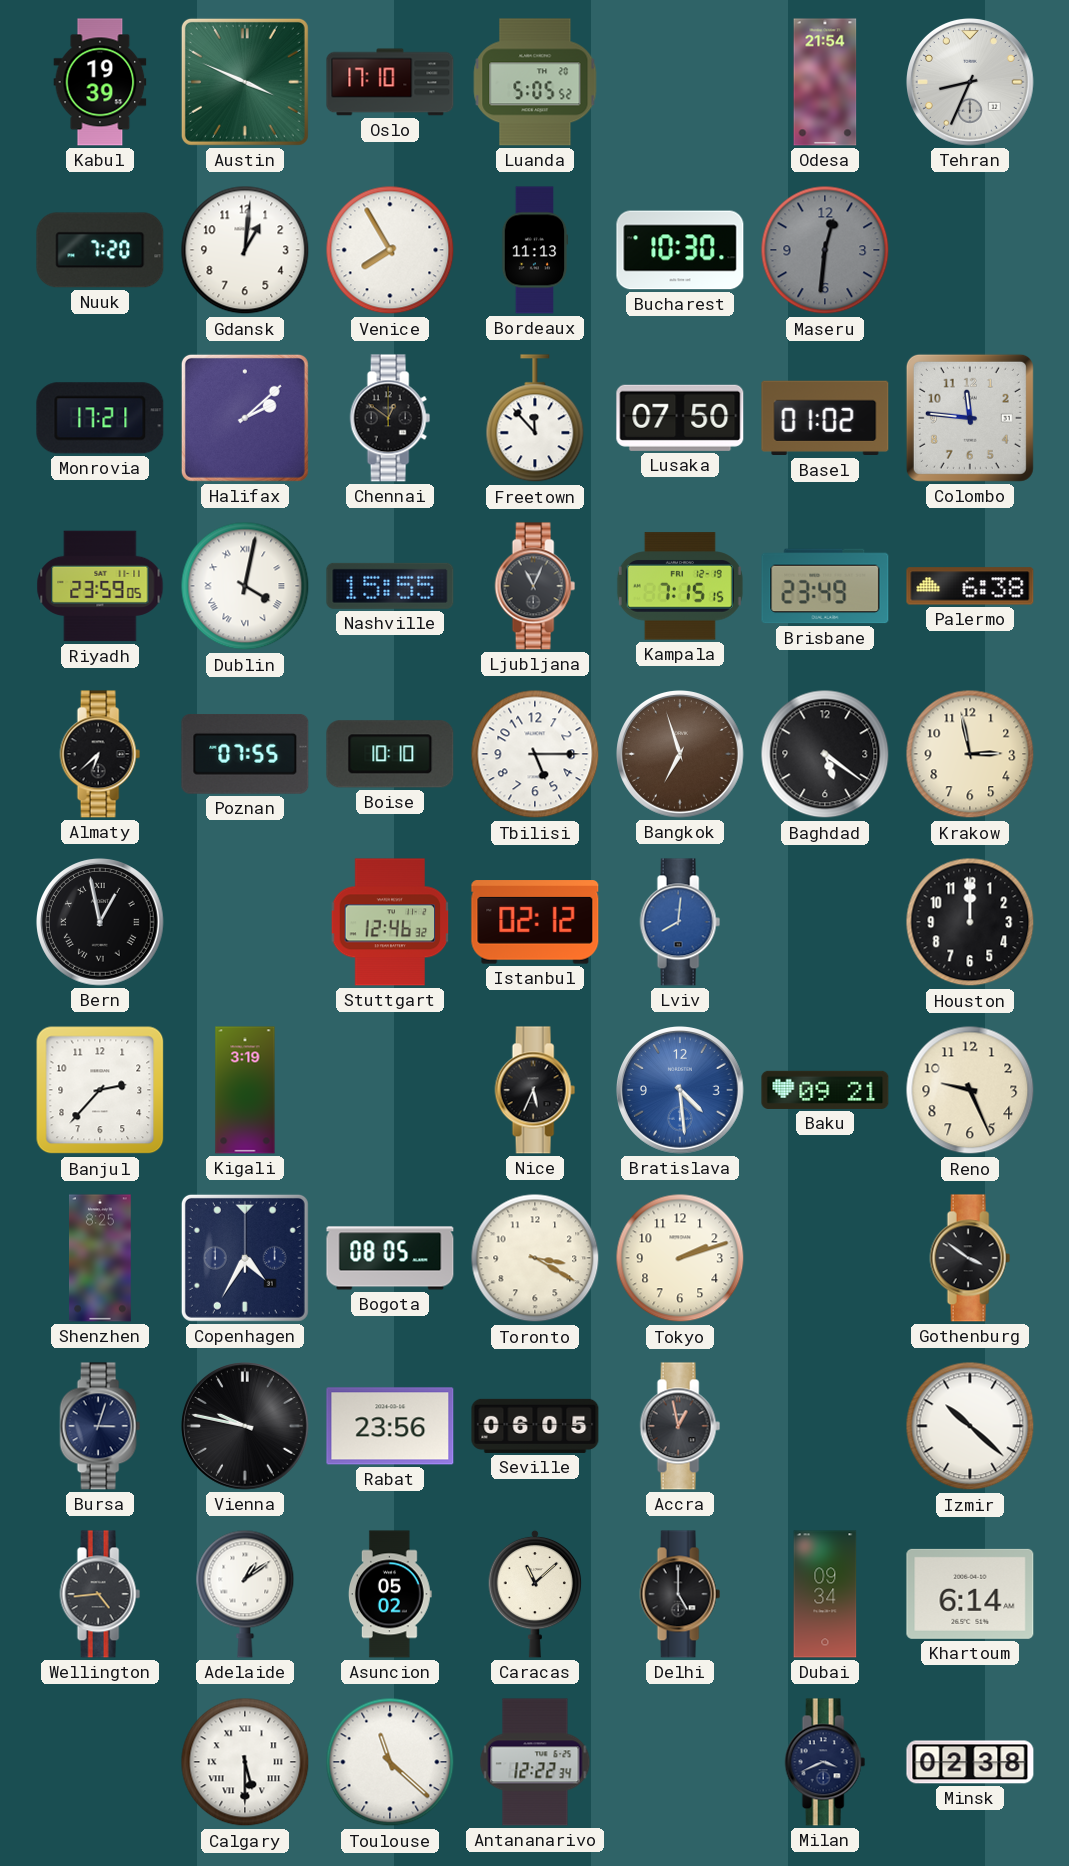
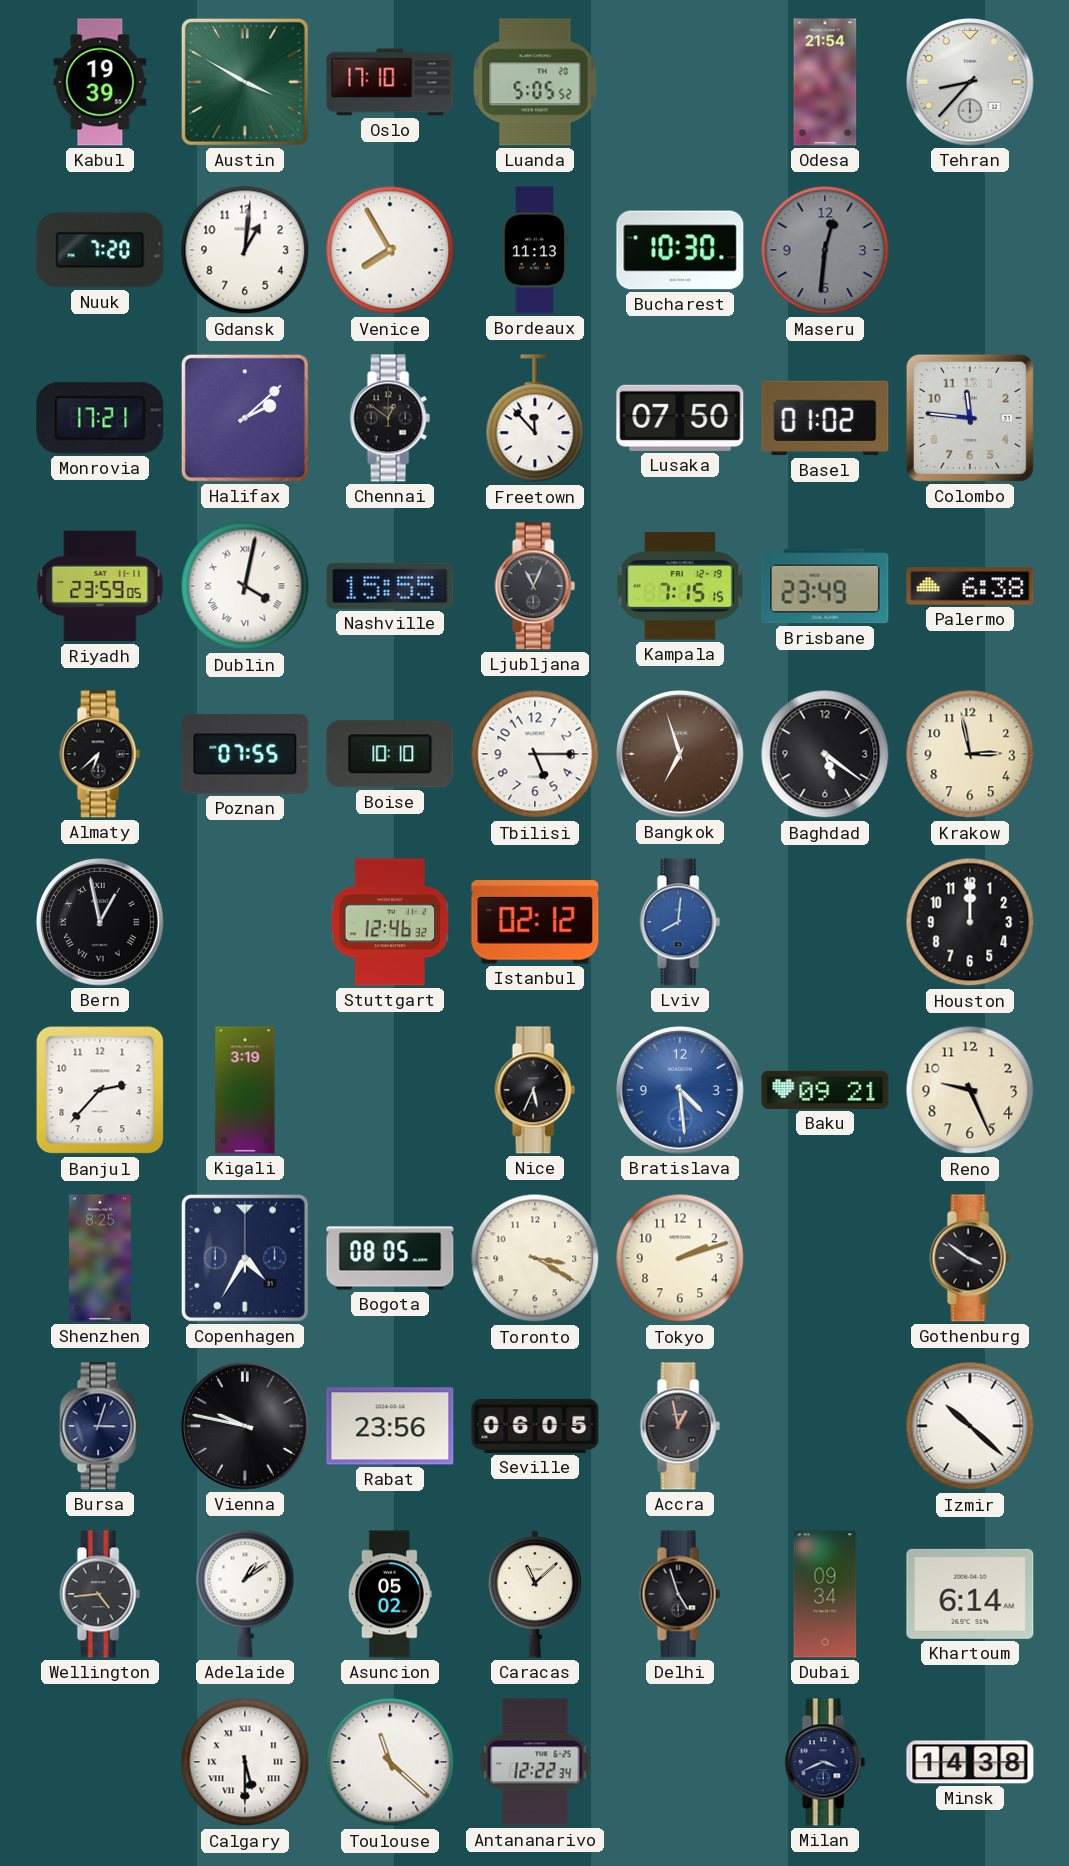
Austin: 3:49 -> 3:50 (245, 82)
Tehran: 8:34 -> 8:37 (971, 83)
Delhi: 5:00 -> 4:57 (680, 1594)
Minsk: 02:38 -> 14:38 (970, 1762)
